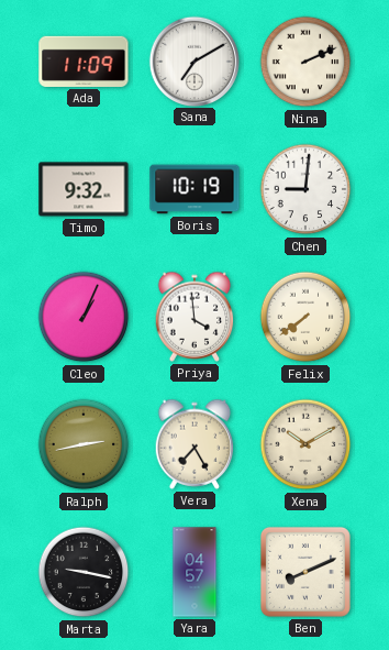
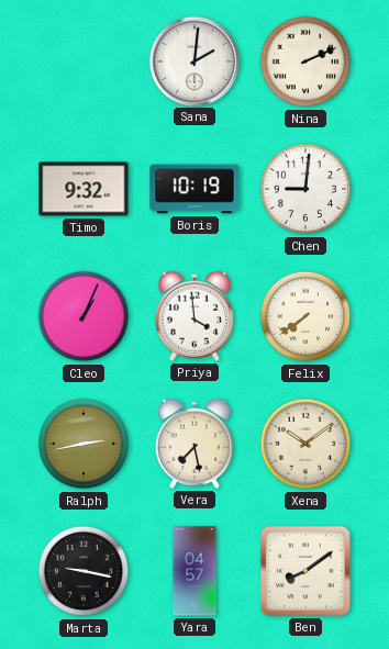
Ada: 11:09 -> none (84, 62)
Sana: 7:10 -> 2:01 (193, 60)
Vera: 7:25 -> 7:28 (194, 444)
Xena: 10:10 -> 10:09 (305, 444)
Ben: 8:11 -> 8:09 (305, 571)
